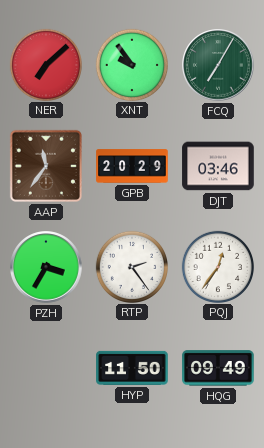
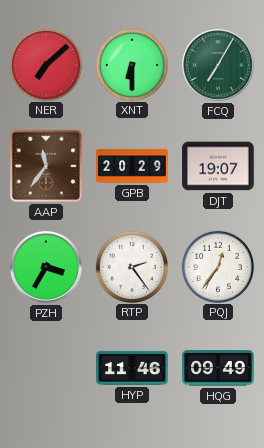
XNT: 9:54 -> 6:30 (131, 64)
DJT: 03:46 -> 19:07 (218, 166)
HYP: 11:50 -> 11:46 (132, 368)
